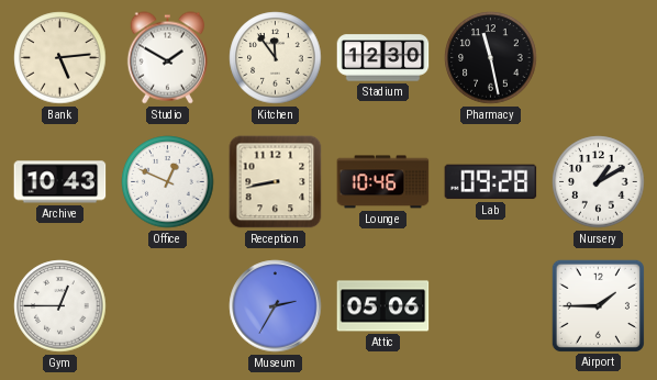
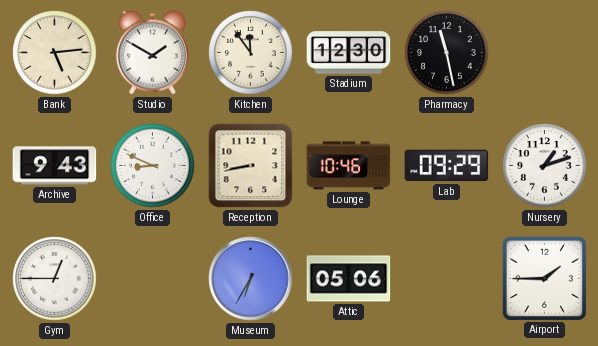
Archive: 10:43 -> 9:43 (55, 166)
Office: 12:49 -> 8:49 (153, 166)
Lab: 09:28 -> 09:29 (447, 166)
Nursery: 1:10 -> 1:12 (545, 166)
Museum: 2:35 -> 6:35 (251, 279)
